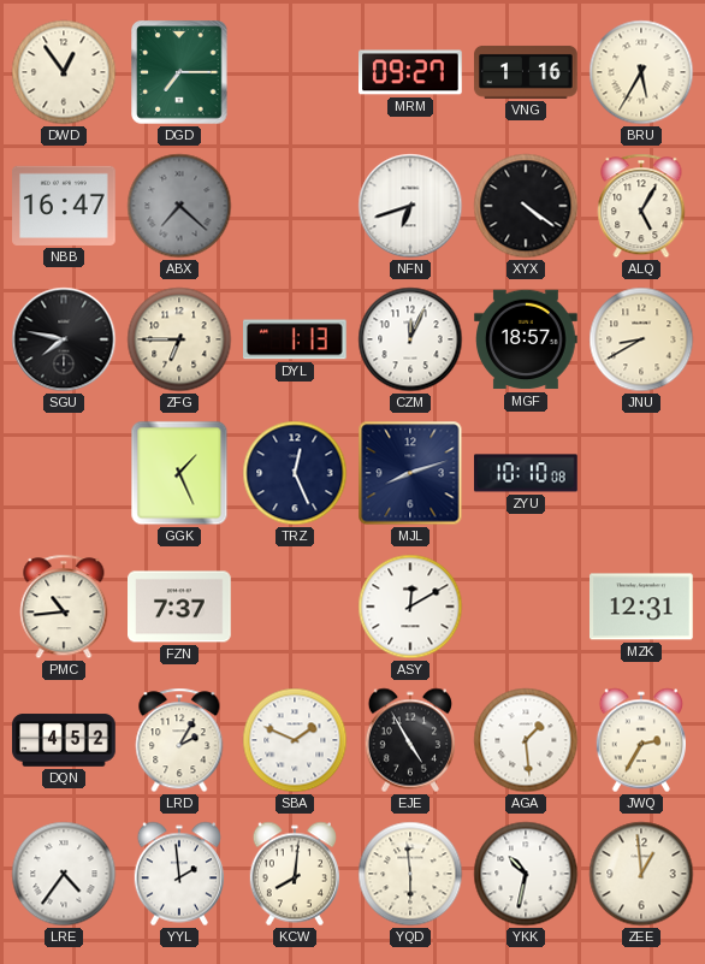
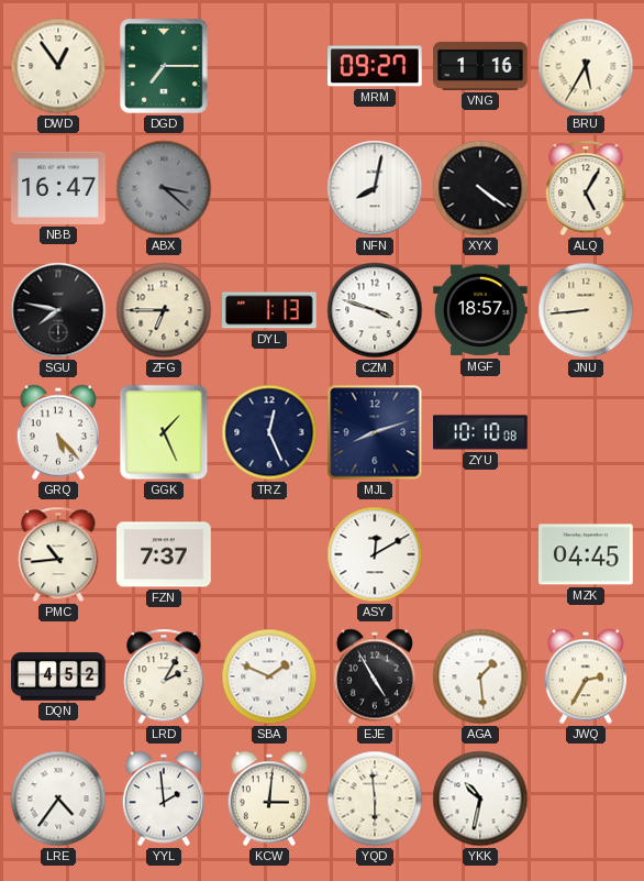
ABX: 7:22 -> 3:22 (164, 188)
NFN: 6:42 -> 8:02 (375, 188)
CZM: 12:04 -> 3:48 (375, 310)
JNU: 8:40 -> 8:44 (586, 310)
GRQ: none -> 5:23 (57, 432)
MZK: 12:31 -> 04:45 (587, 554)
KCW: 8:01 -> 3:01 (268, 799)
ZEE: 12:59 -> none (641, 874)
